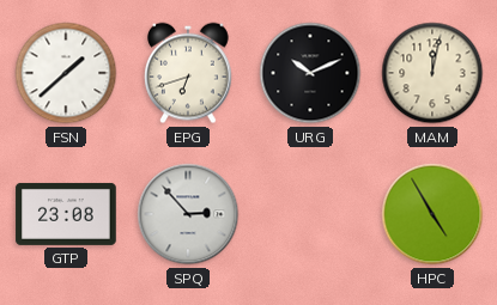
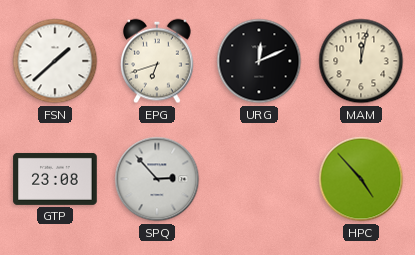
URG: 10:11 -> 12:11 (259, 61)
HPC: 4:55 -> 4:53 (361, 179)
